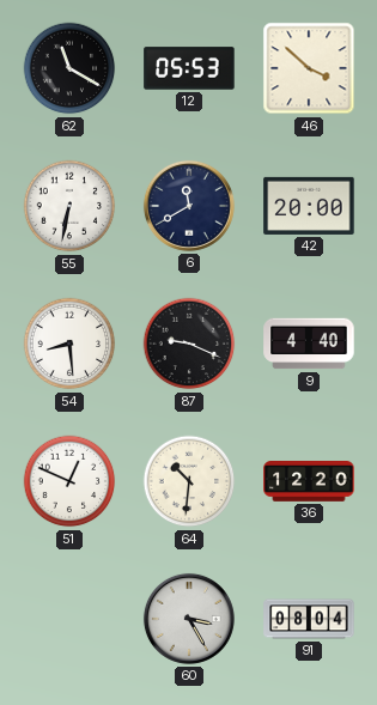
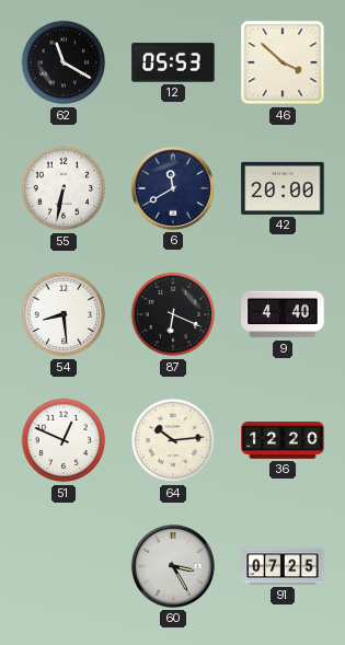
87: 9:19 -> 6:19 (173, 314)
64: 10:31 -> 10:14 (173, 440)
91: 08:04 -> 07:25 (283, 566)
